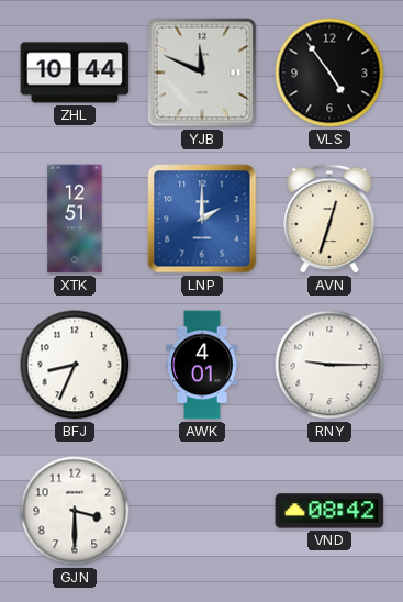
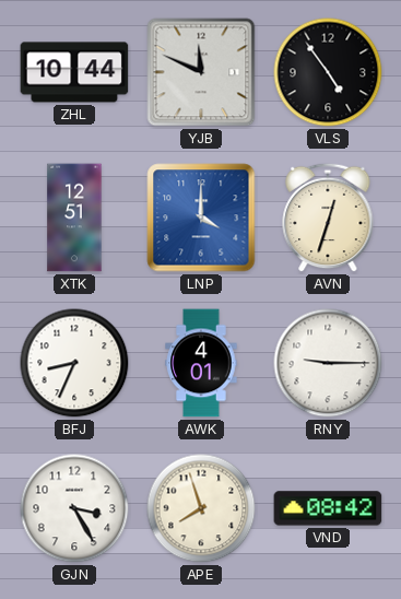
LNP: 2:00 -> 4:00 (201, 218)
GJN: 3:30 -> 3:25 (74, 508)
APE: none -> 7:57 (201, 508)
